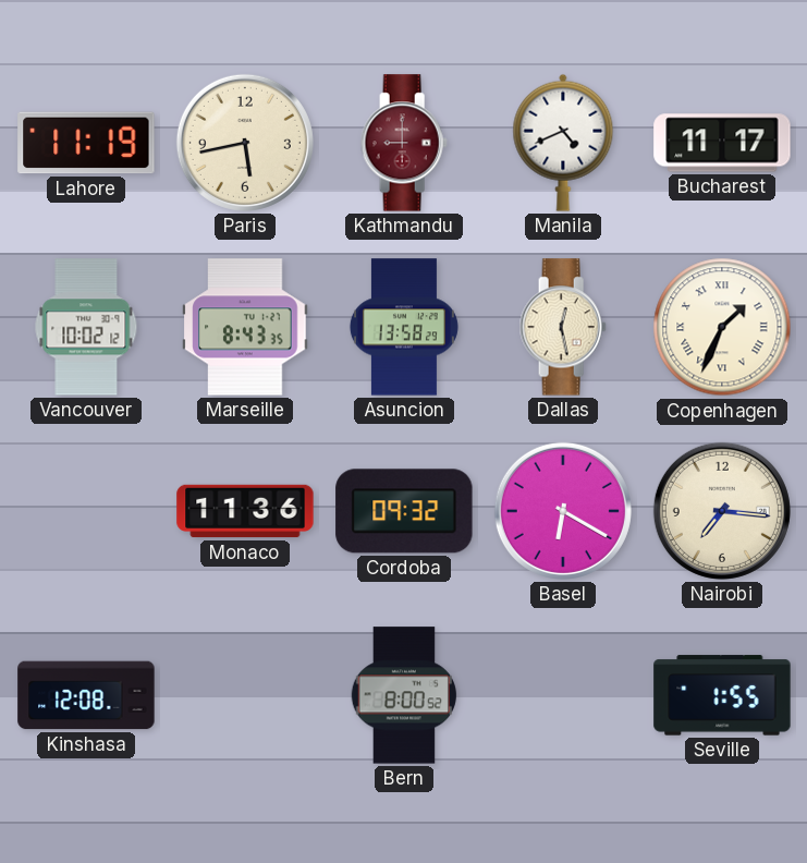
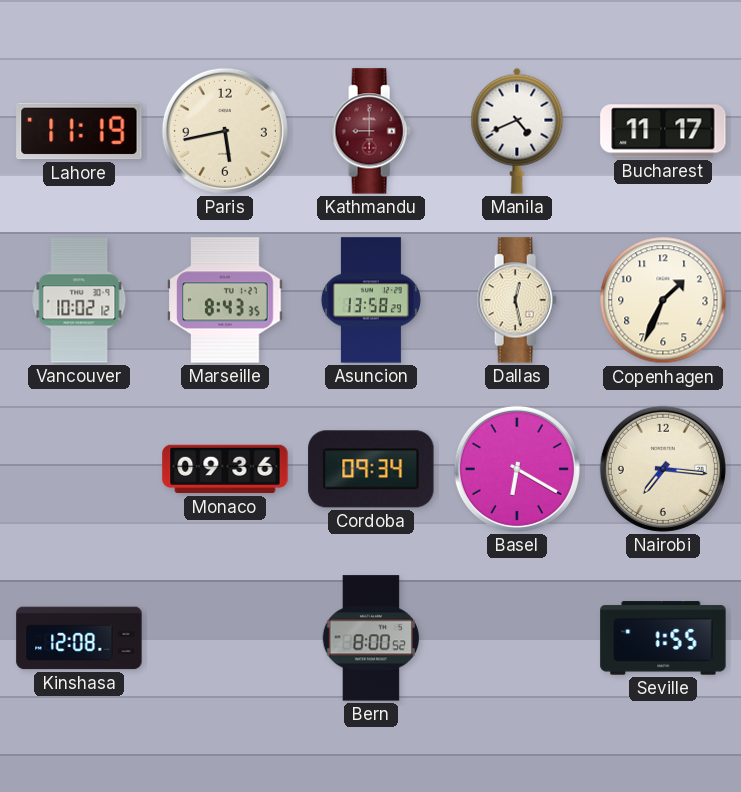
Copenhagen numerals: Roman -> Arabic (663, 300)
Monaco: 11:36 -> 09:36 (225, 469)
Cordoba: 09:32 -> 09:34 (371, 469)
